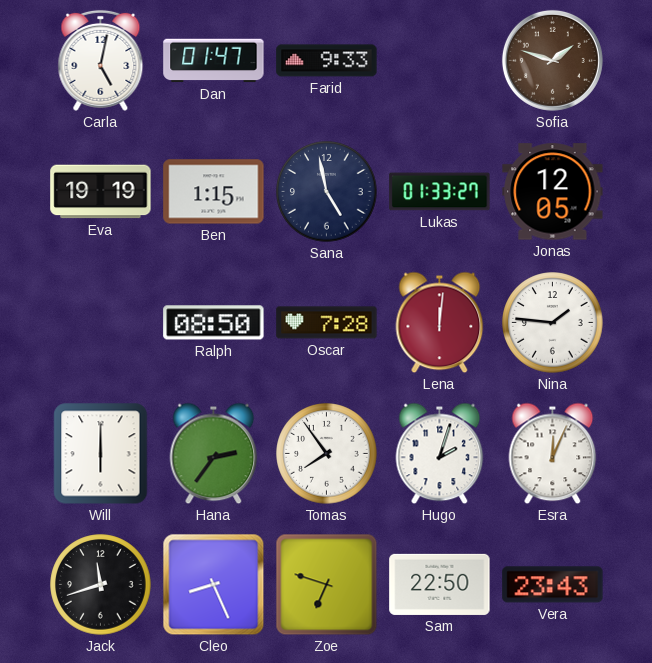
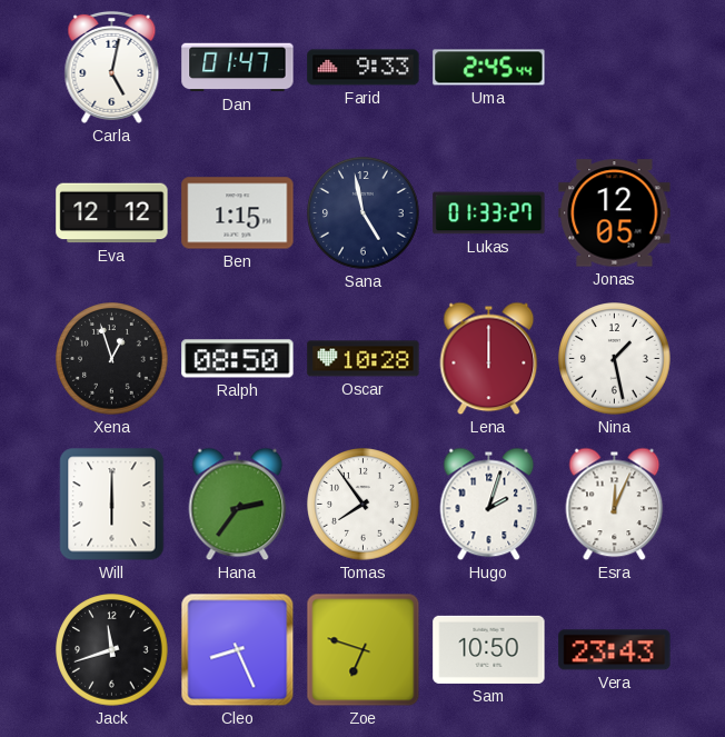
Uma: none -> 2:45 (489, 68)
Sofia: 1:48 -> none (552, 60)
Eva: 19:19 -> 12:12 (112, 213)
Xena: none -> 12:57 (112, 359)
Oscar: 7:28 -> 10:28 (364, 359)
Lena: 12:01 -> 12:00 (489, 359)
Nina: 1:46 -> 1:28 (615, 359)
Sam: 22:50 -> 10:50 (489, 649)
